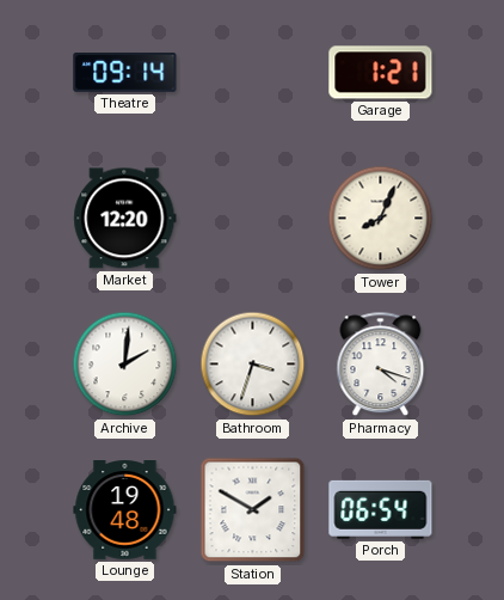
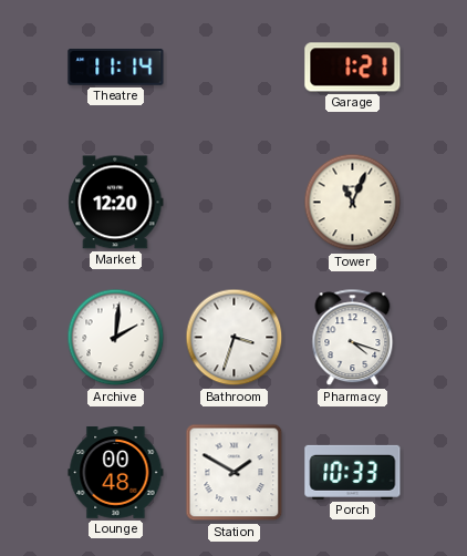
Theatre: 09:14 -> 11:14 (116, 66)
Tower: 8:04 -> 11:04 (353, 203)
Lounge: 19:48 -> 00:48 (116, 473)
Porch: 06:54 -> 10:33 (353, 472)
